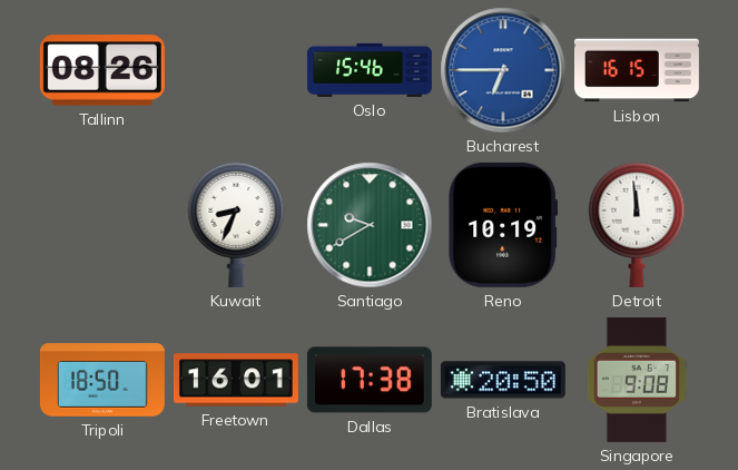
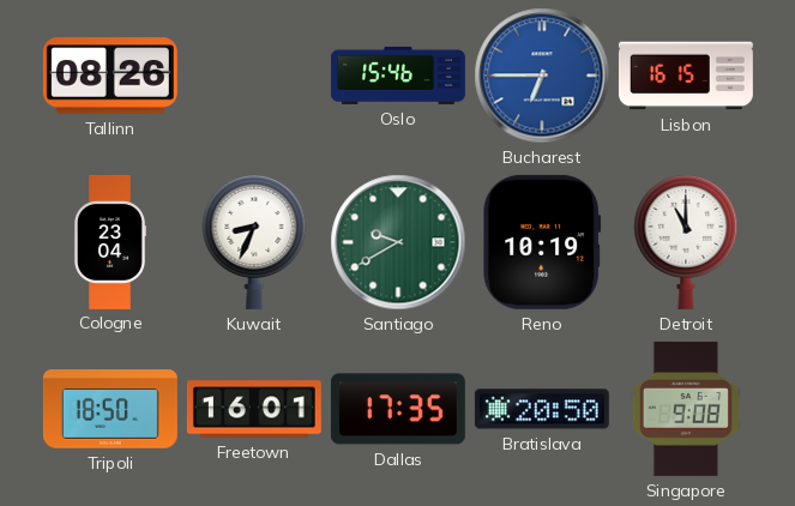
Cologne: none -> 23:04 (109, 242)
Detroit: 11:59 -> 11:00 (686, 241)
Dallas: 17:38 -> 17:35 (398, 409)
